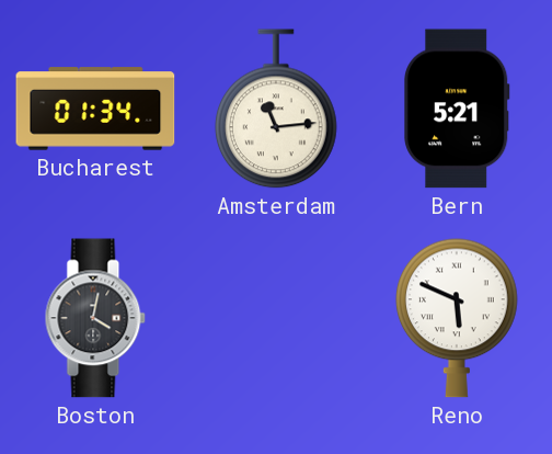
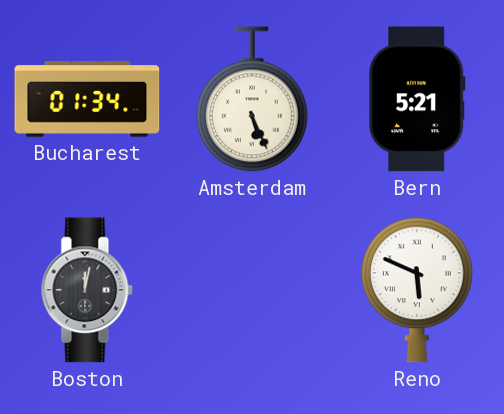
Amsterdam: 11:14 -> 5:26 (253, 99)
Boston: 4:02 -> 12:02 (87, 290)
